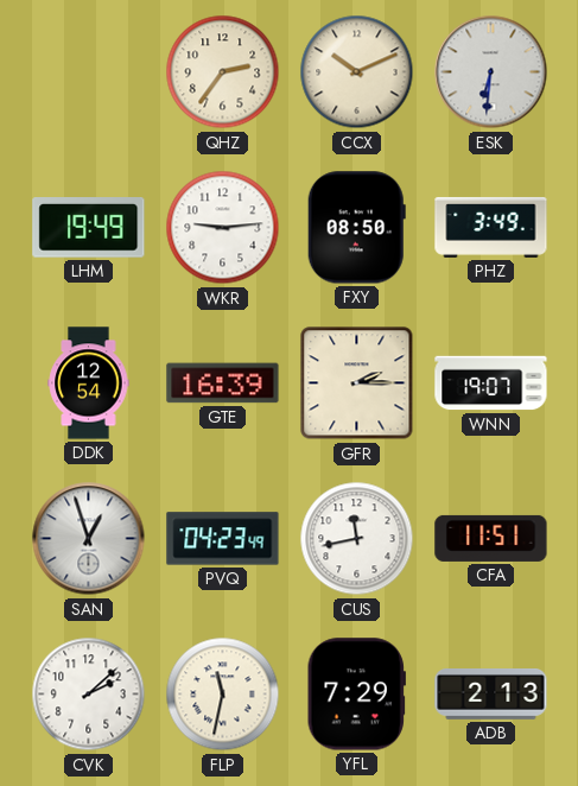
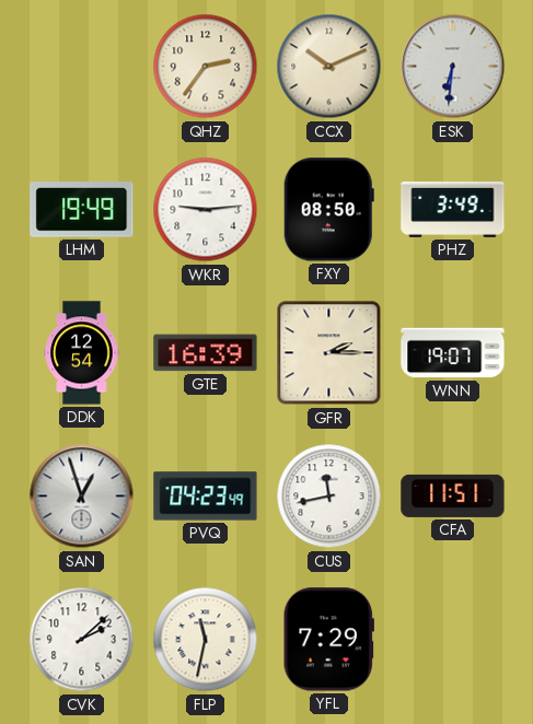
ADB: 2:13 -> none (491, 695)
